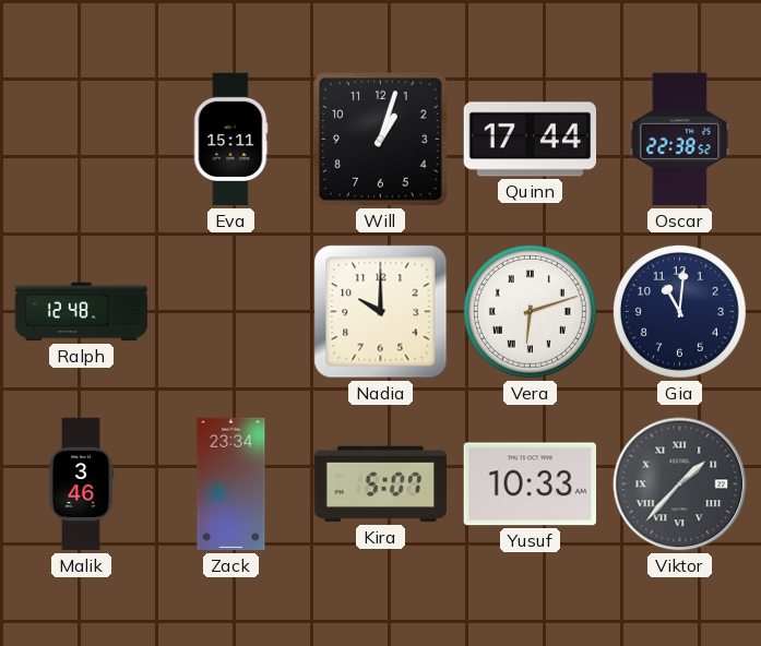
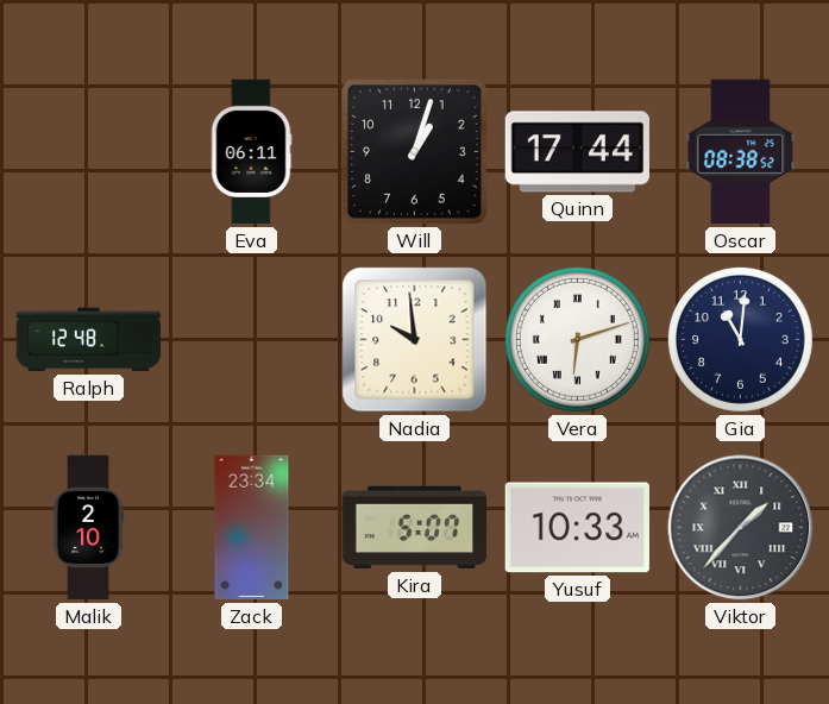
Eva: 15:11 -> 06:11 (251, 152)
Oscar: 22:38 -> 08:38 (741, 152)
Nadia: 10:00 -> 9:59 (415, 340)
Malik: 3:46 -> 2:10 (88, 528)
